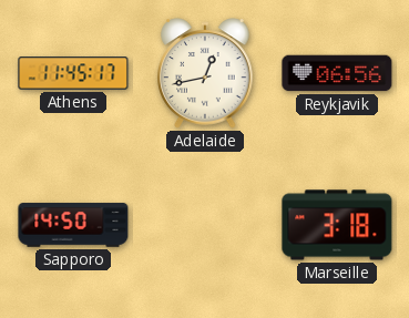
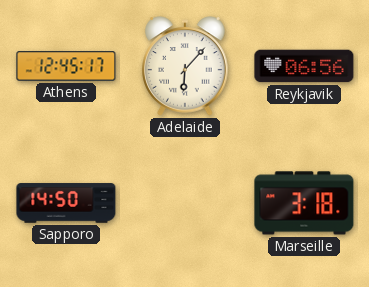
Athens: 11:45 -> 12:45 (66, 66)
Adelaide: 12:43 -> 6:07 (185, 66)
